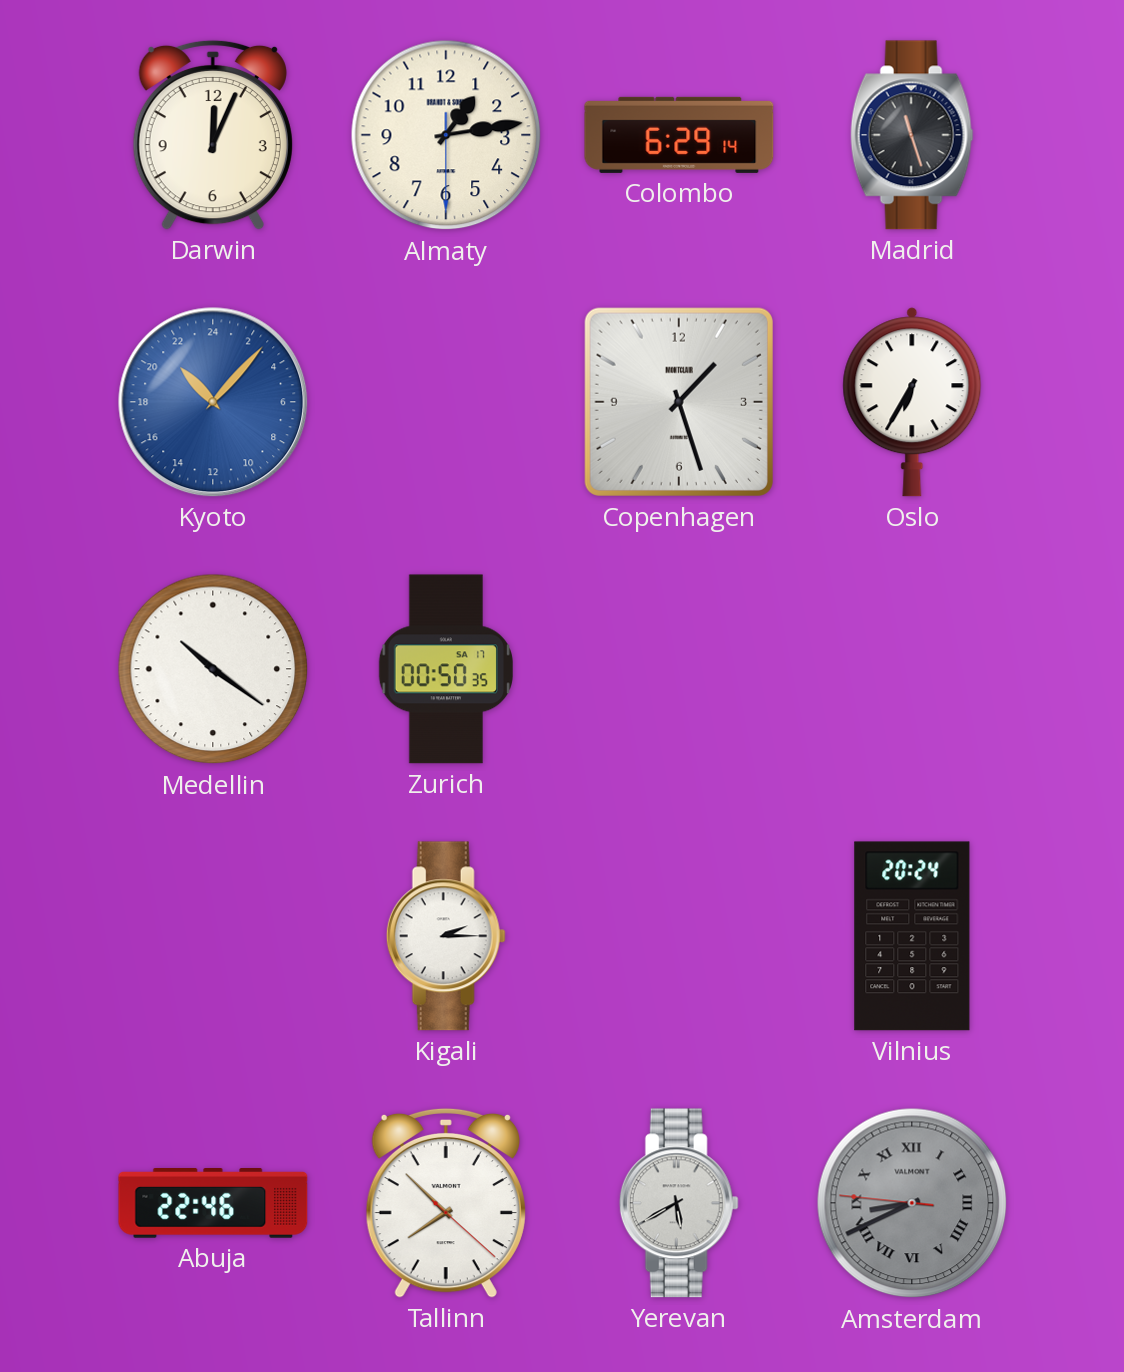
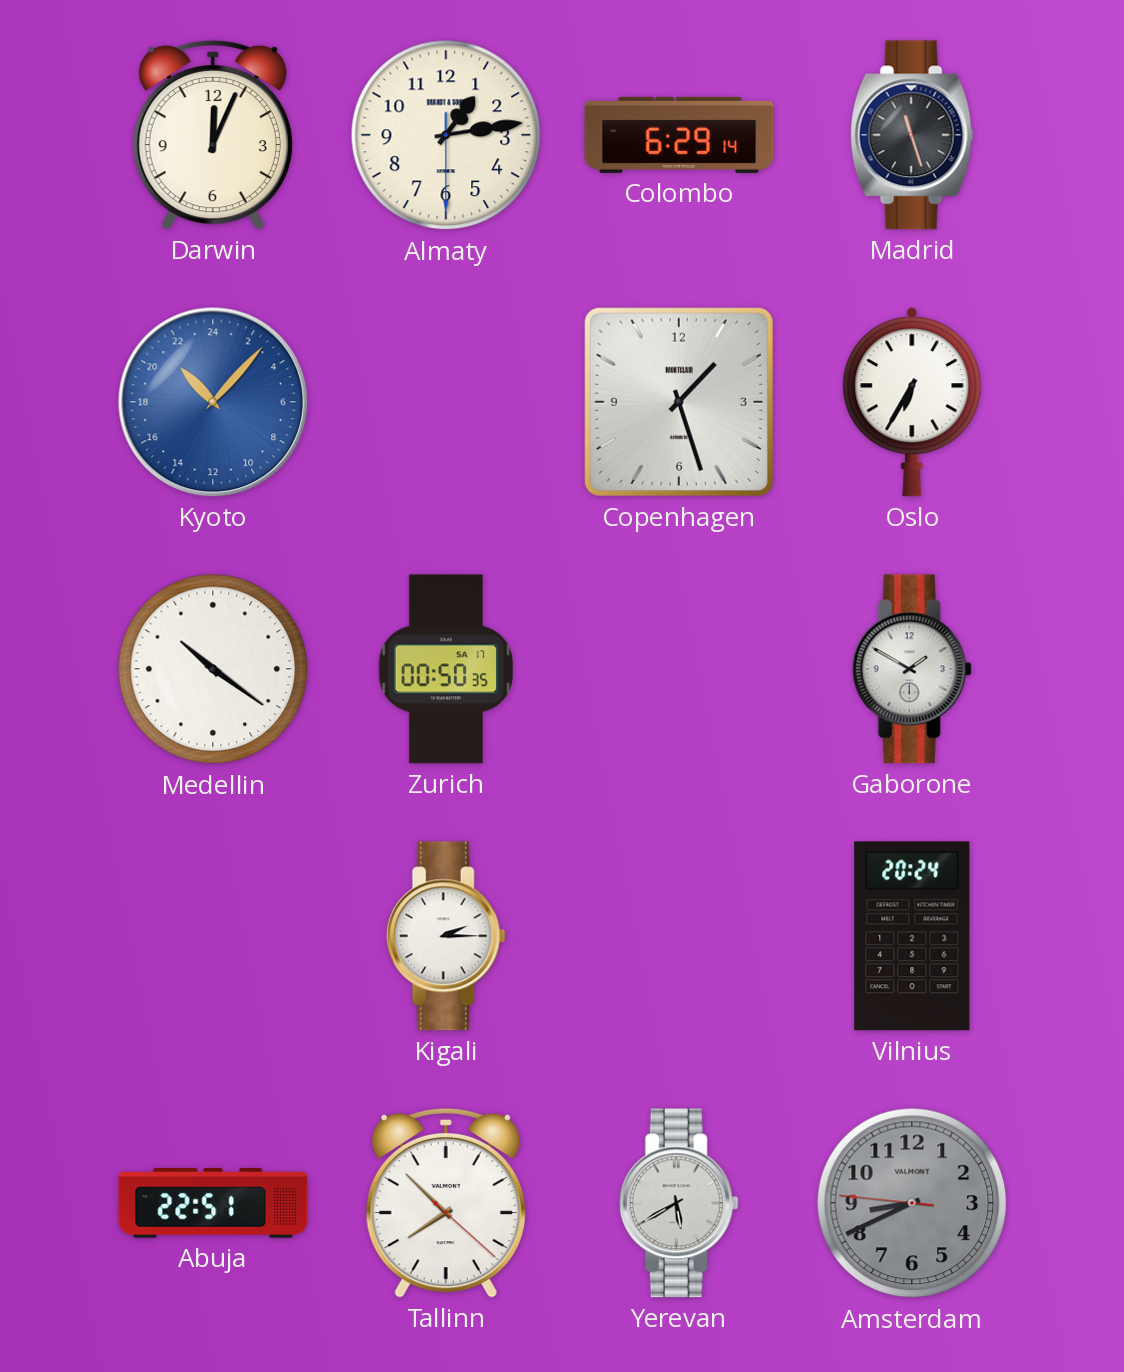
Gaborone: none -> 1:50 (912, 669)
Abuja: 22:46 -> 22:51 (213, 1204)
Amsterdam numerals: Roman -> Arabic (912, 1203)
